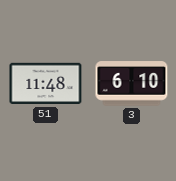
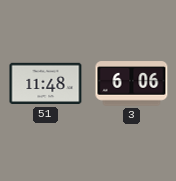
3: 6:10 -> 6:06 (132, 84)
